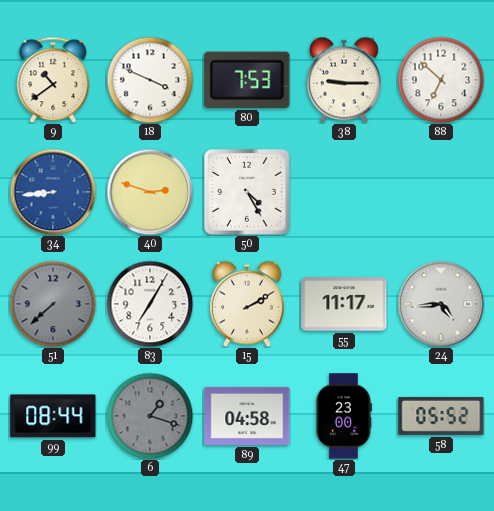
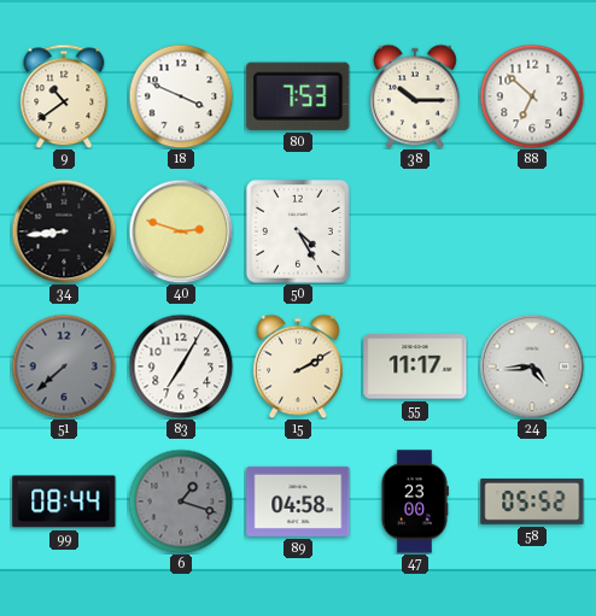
38: 9:15 -> 10:15 (415, 96)
34 dial: blue -> black (64, 231)
